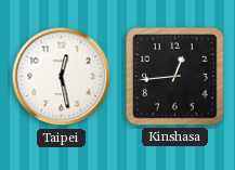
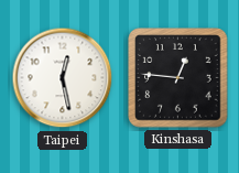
Kinshasa: 12:44 -> 12:46 (178, 78)
